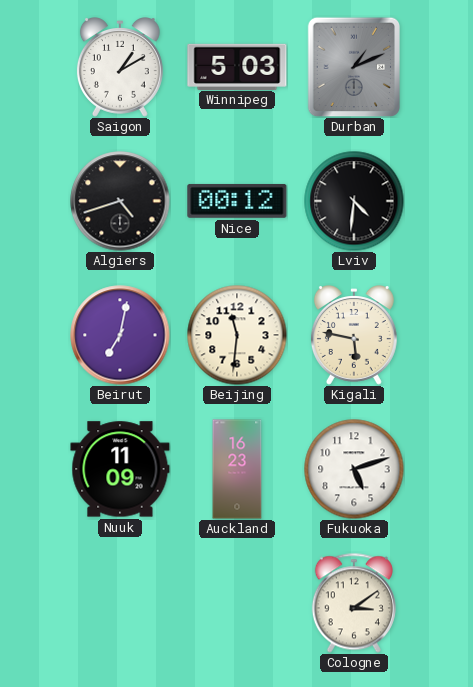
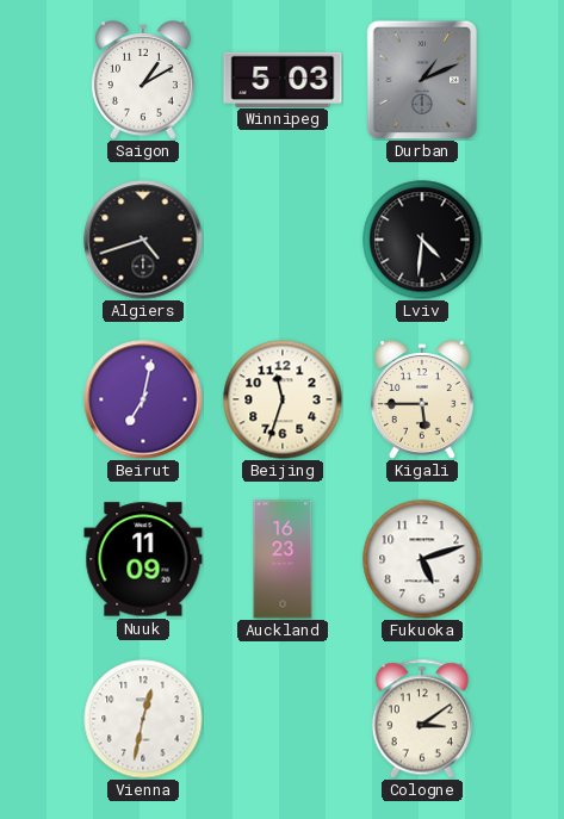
Nice: 00:12 -> none (237, 201)
Beijing: 11:31 -> 11:33 (283, 399)
Kigali: 5:47 -> 5:45 (422, 399)
Vienna: none -> 12:32 (143, 719)
